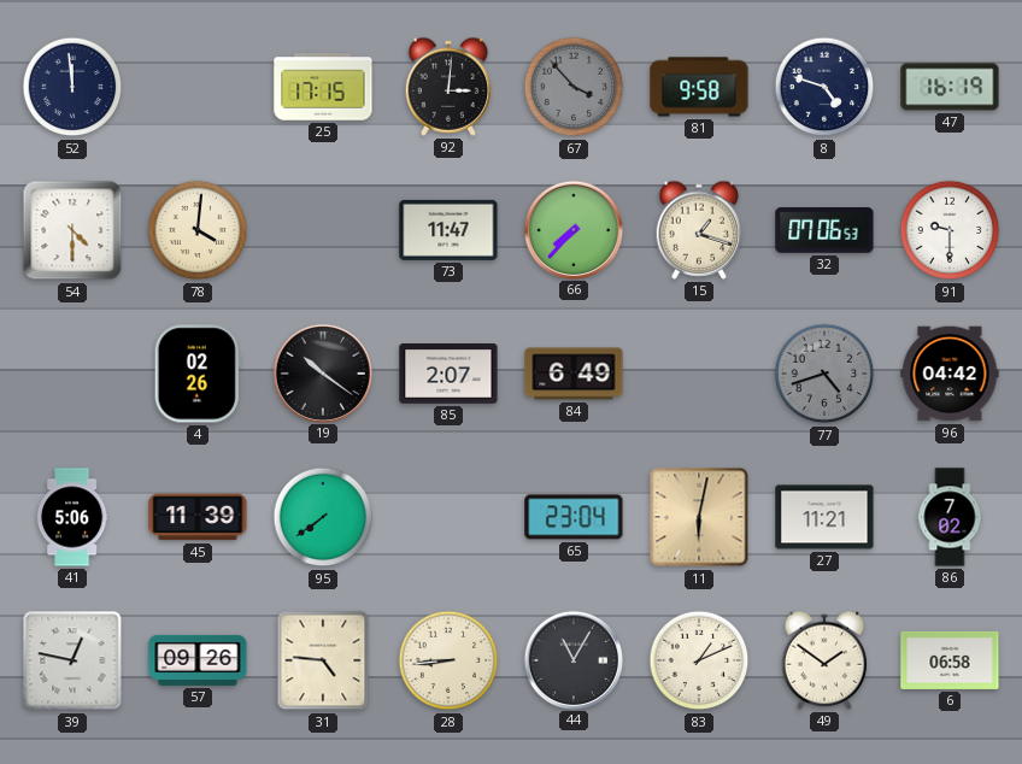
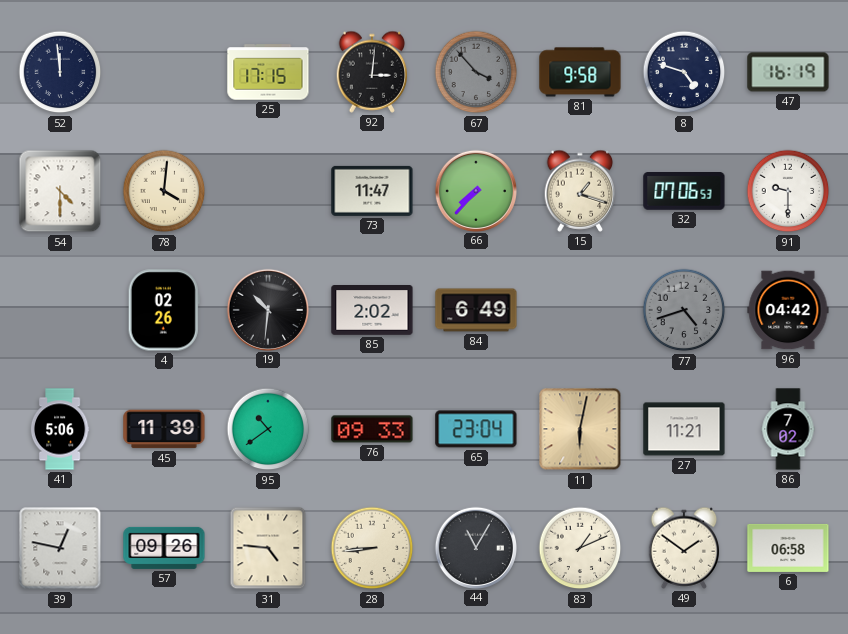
19: 10:21 -> 10:31 (267, 309)
85: 2:07 -> 2:02 (372, 311)
95: 7:39 -> 10:39 (268, 429)
76: none -> 09:33 (372, 429)
